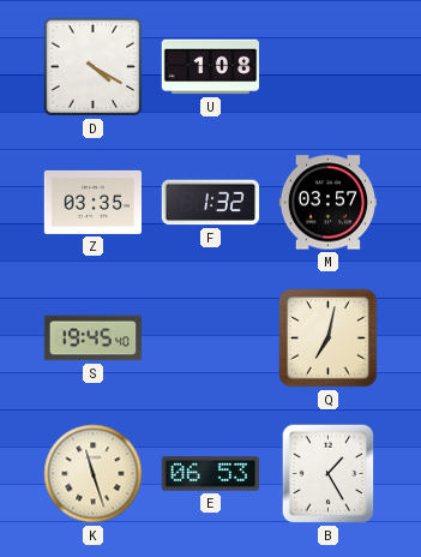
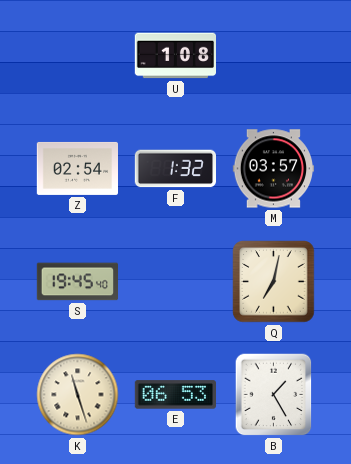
D: 4:20 -> none (94, 67)
Z: 03:35 -> 02:54 (78, 168)
